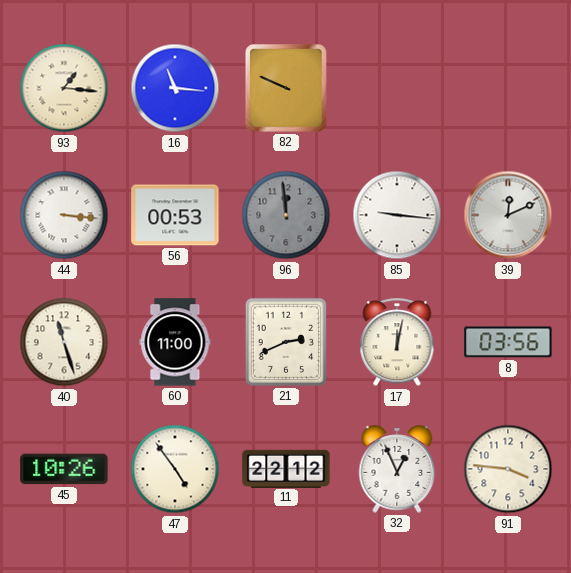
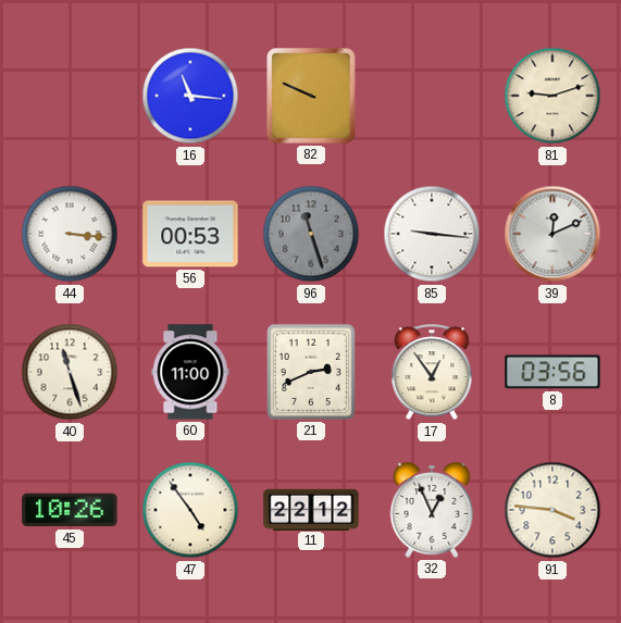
93: 1:16 -> none (64, 88)
81: none -> 9:12 (552, 96)
96: 11:59 -> 11:27 (311, 234)
17: 12:02 -> 12:54 (432, 373)
